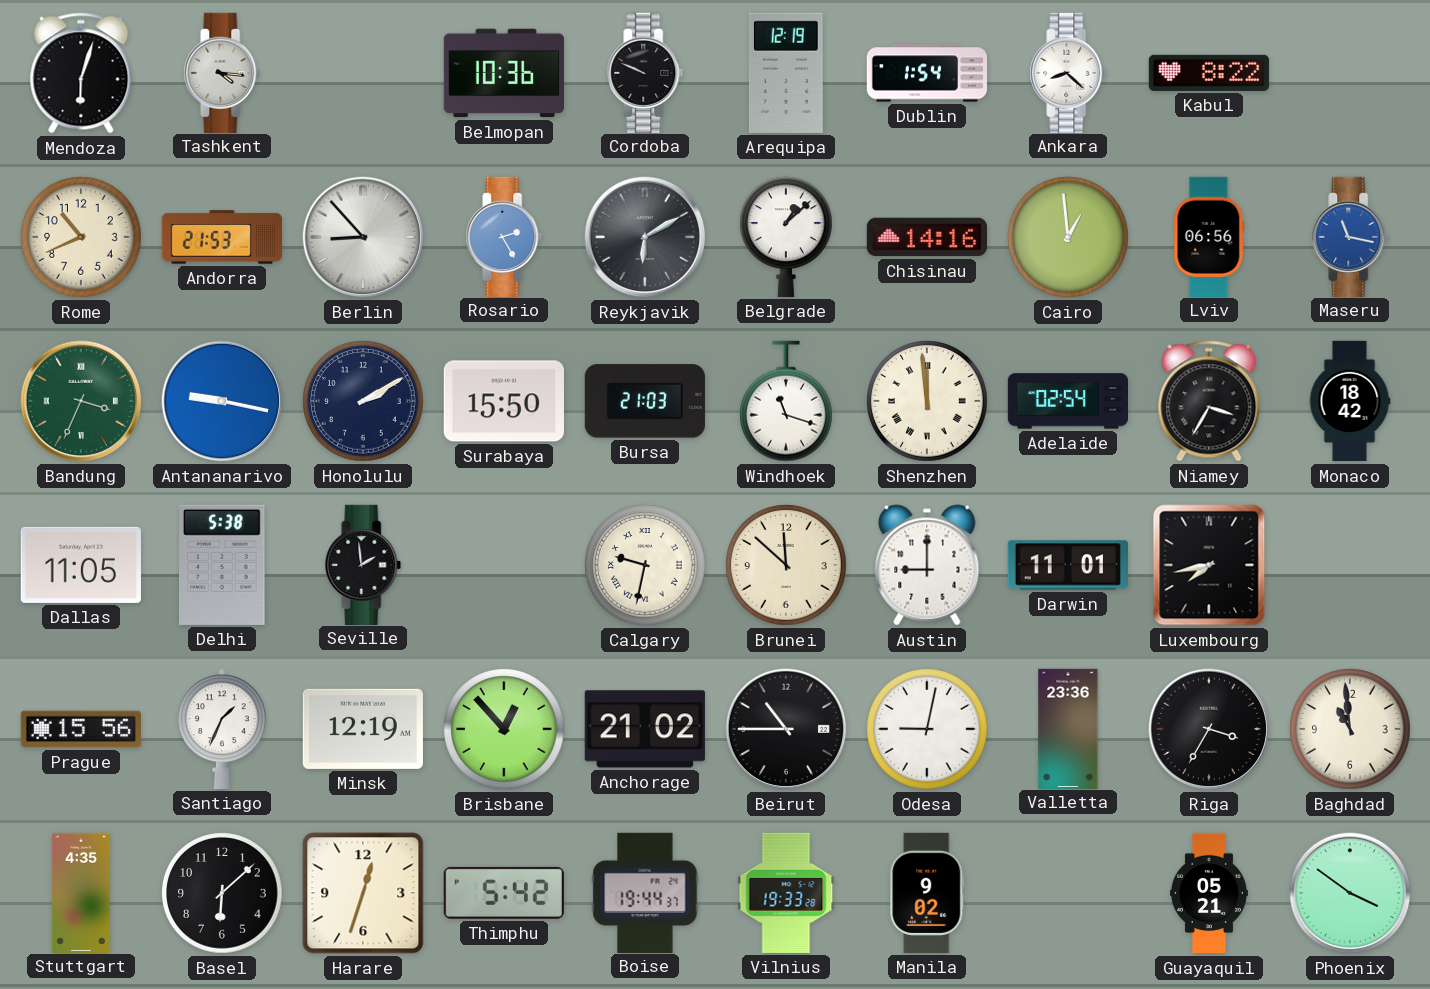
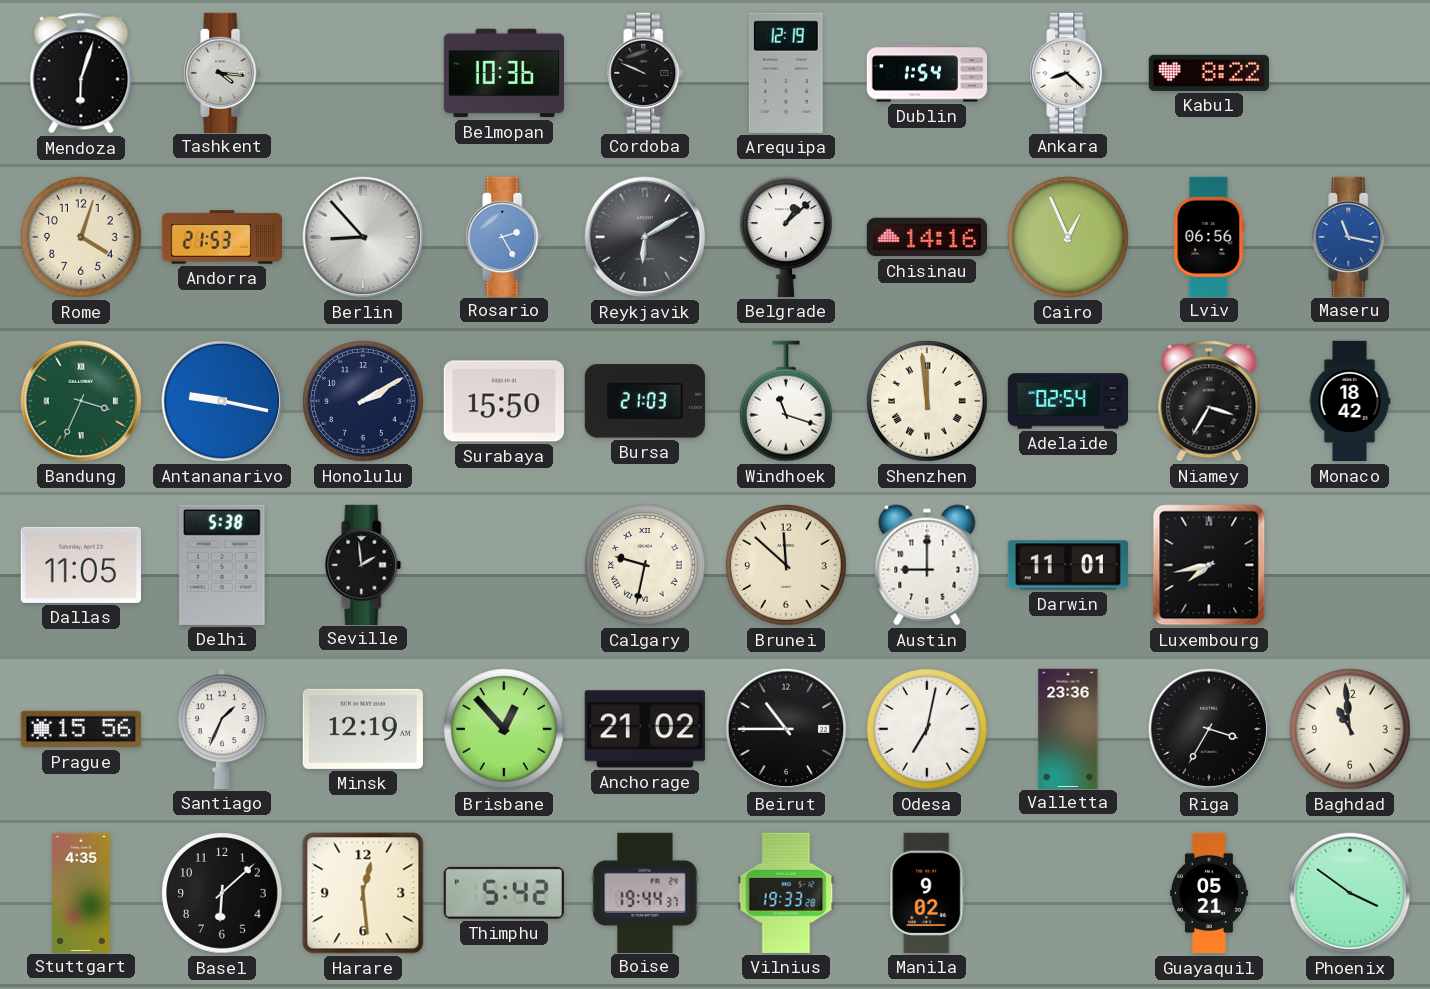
Rome: 10:41 -> 4:03 (81, 237)
Cairo: 12:59 -> 12:56 (1068, 237)
Odesa: 9:02 -> 7:02 (927, 729)
Harare: 12:33 -> 12:29 (363, 893)
